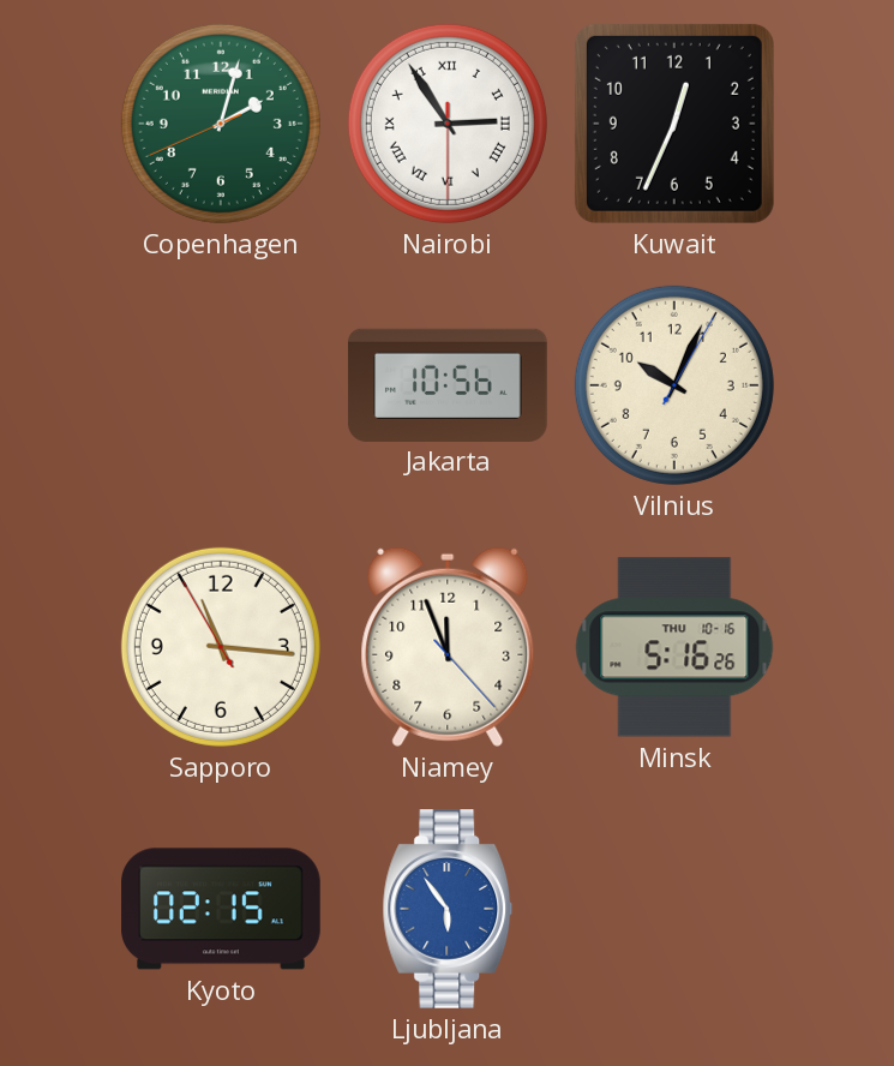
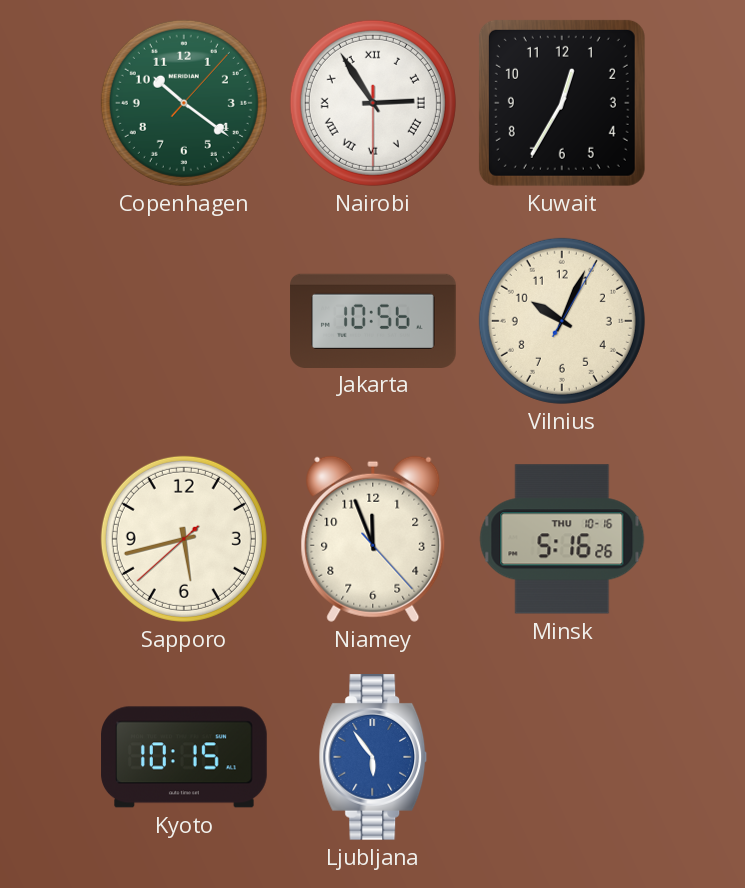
Copenhagen: 2:02 -> 10:21 (184, 103)
Kuwait: 12:34 -> 12:35 (562, 103)
Sapporo: 11:15 -> 5:42 (184, 539)
Kyoto: 02:15 -> 10:15 (184, 757)
